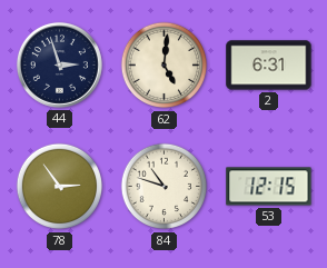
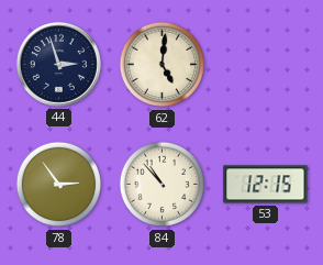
2: 6:31 -> none (269, 66)
84: 10:48 -> 10:53 (163, 185)
